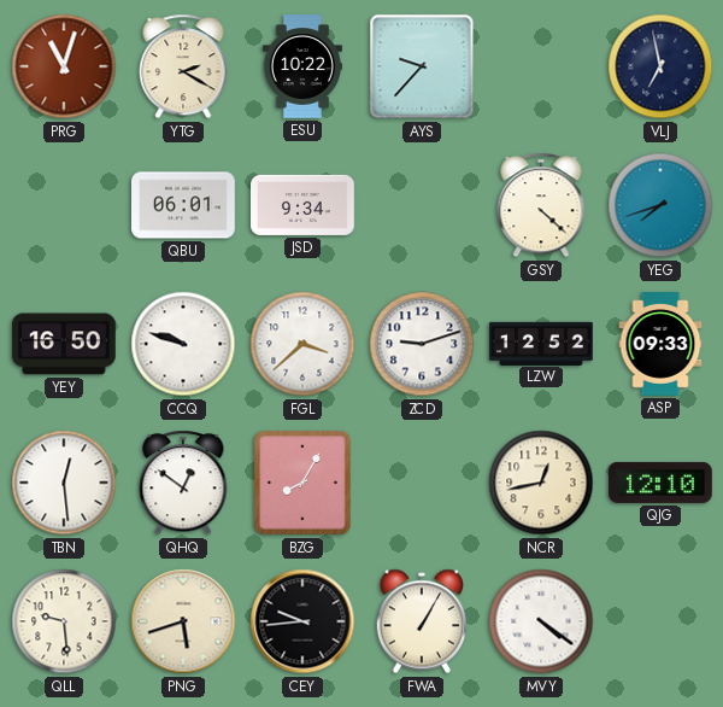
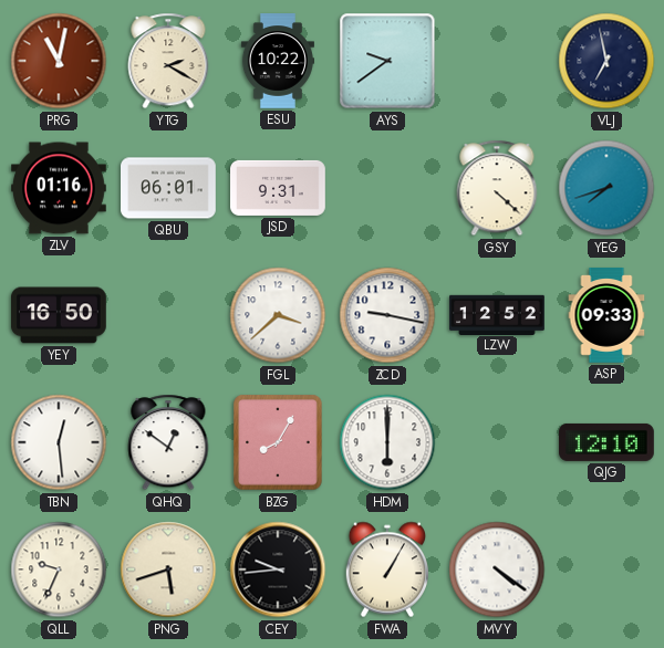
PRG: 11:03 -> 11:02 (59, 61)
AYS: 9:37 -> 9:39 (387, 61)
ZLV: none -> 01:16 (60, 188)
JSD: 9:34 -> 9:31 (279, 188)
CCQ: 9:48 -> none (183, 344)
ZCD: 9:12 -> 9:17 (387, 315)
HDM: none -> 6:00 (387, 442)
NCR: 12:43 -> none (541, 483)
QLL: 9:29 -> 9:34 (59, 569)
